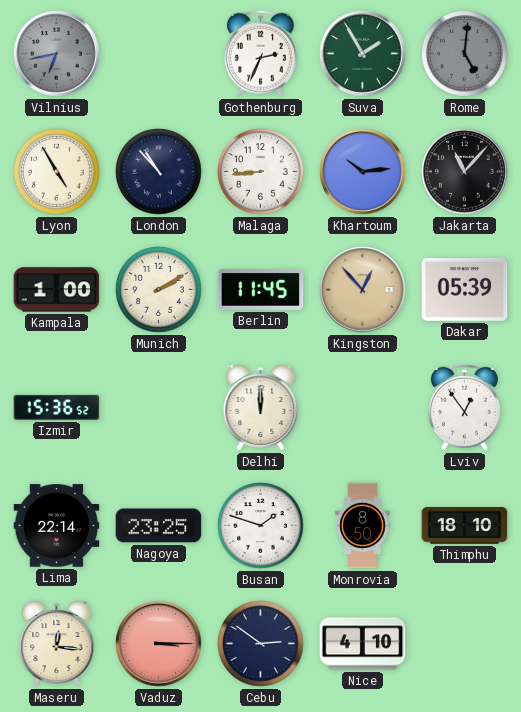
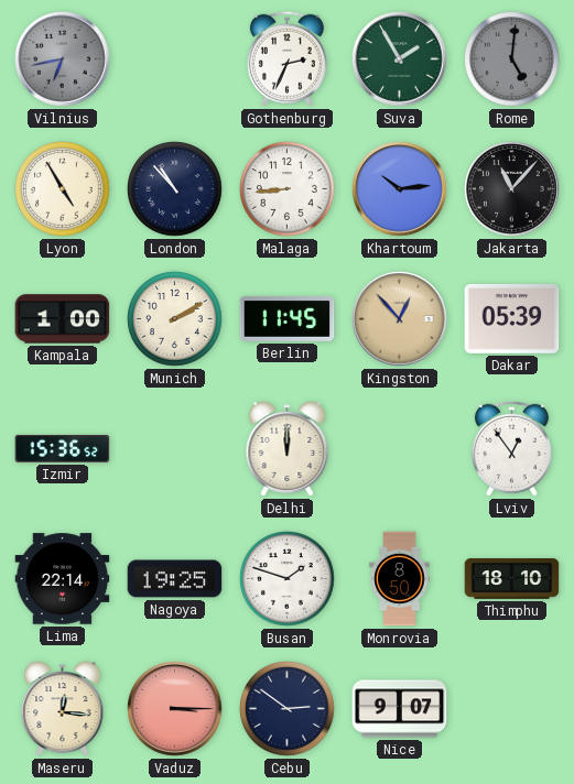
Nagoya: 23:25 -> 19:25 (175, 579)
Nice: 4:10 -> 9:07 (400, 709)
